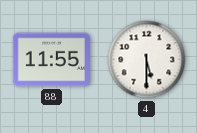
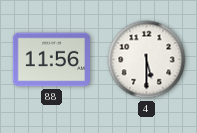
88: 11:55 -> 11:56 (51, 60)
